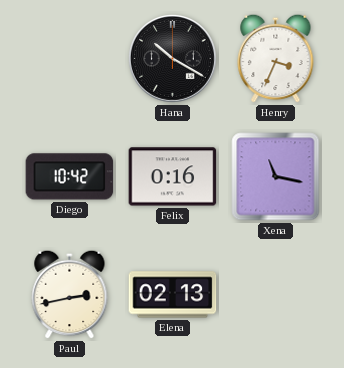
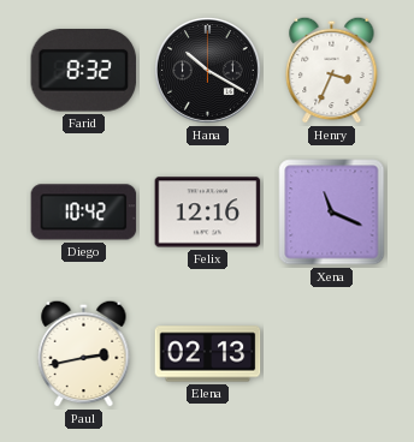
Farid: none -> 8:32 (84, 71)
Felix: 0:16 -> 12:16 (208, 213)
Xena: 11:17 -> 11:19 (332, 213)
